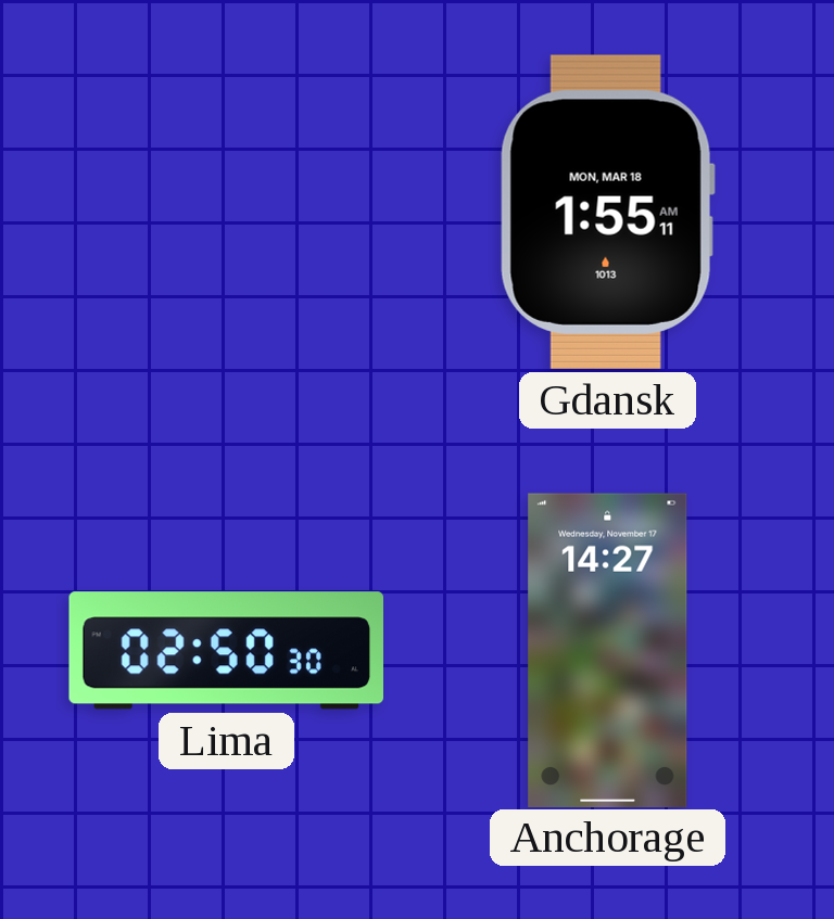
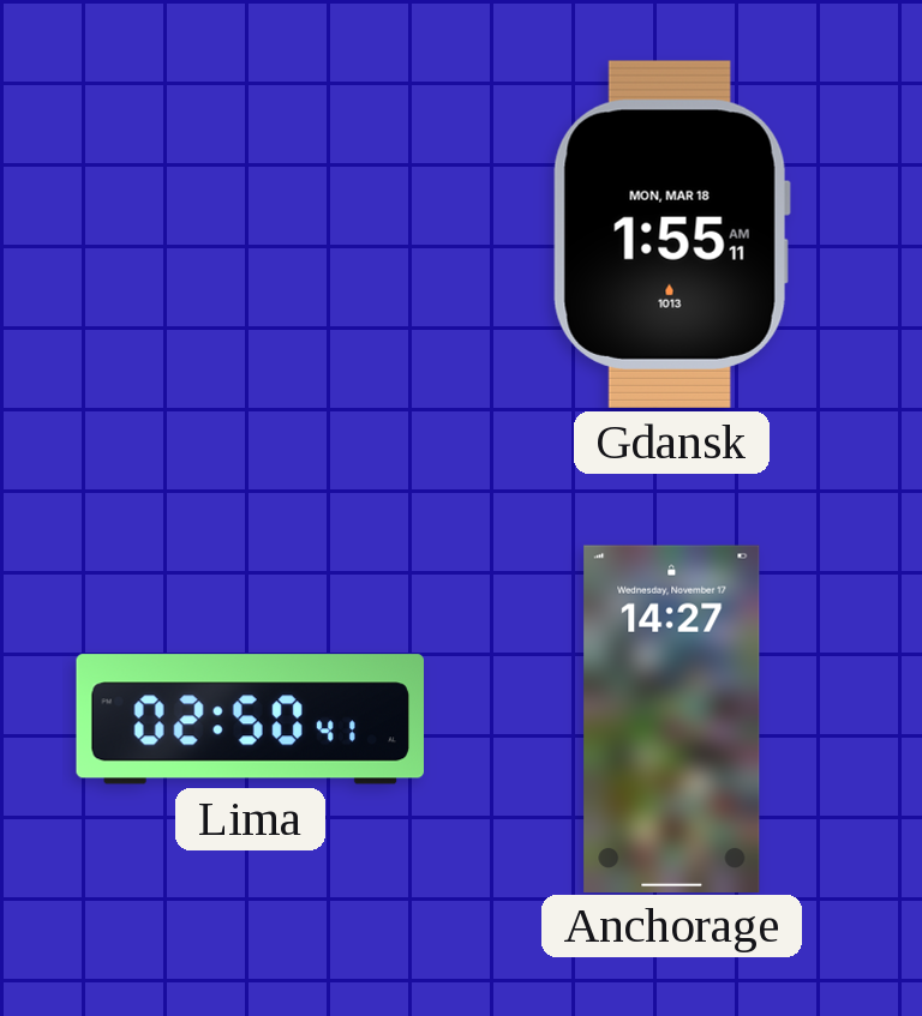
Lima: 02:50:30 -> 02:50:41 (250, 720)
